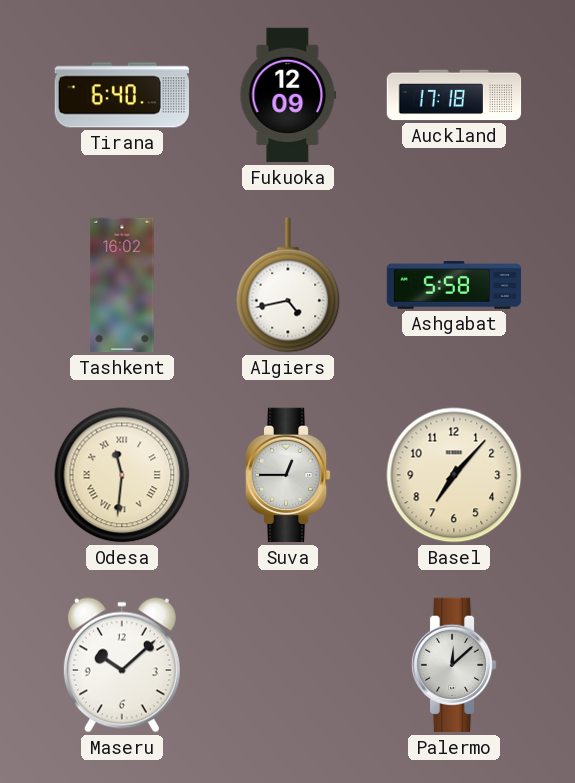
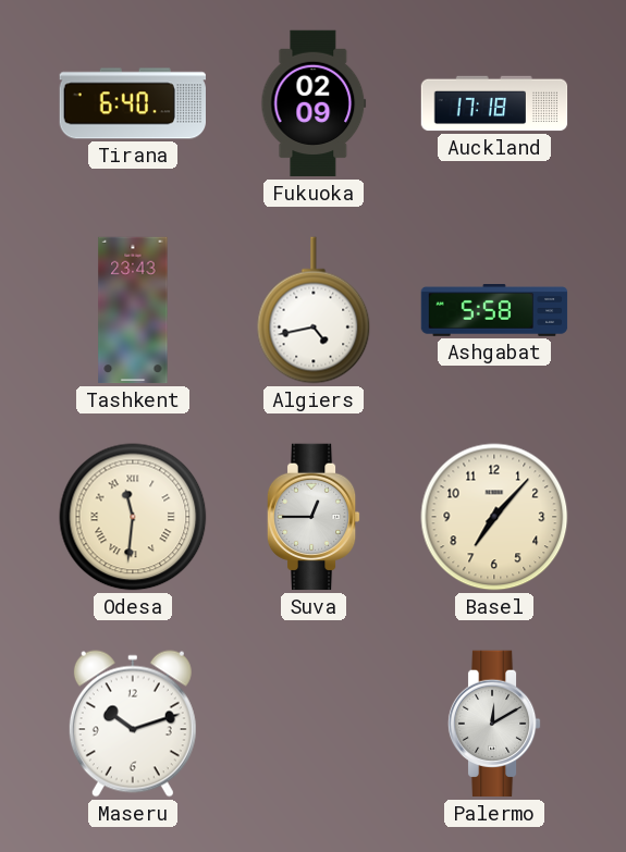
Fukuoka: 12:09 -> 02:09 (314, 103)
Tashkent: 16:02 -> 23:43 (133, 310)
Maseru: 10:08 -> 10:12 (133, 724)
Palermo: 12:08 -> 12:10 (494, 724)
